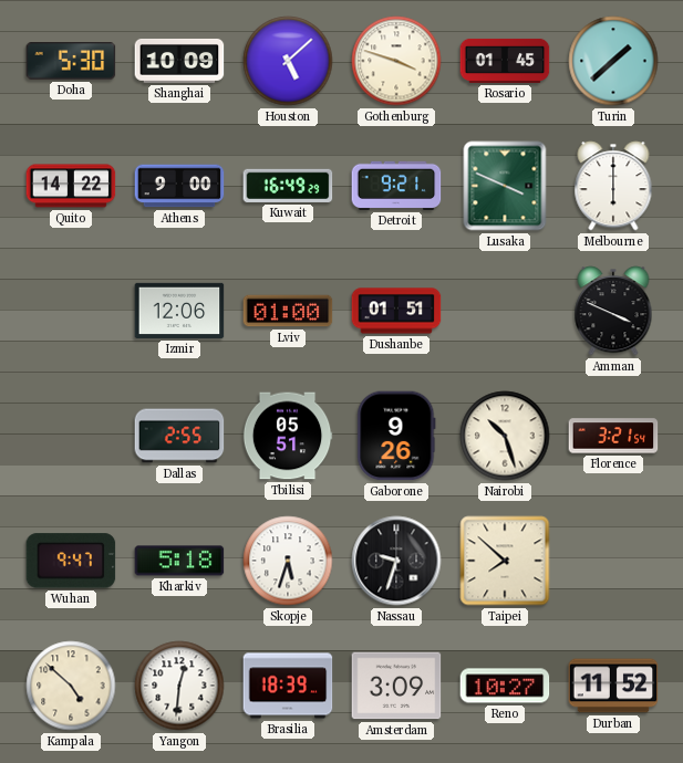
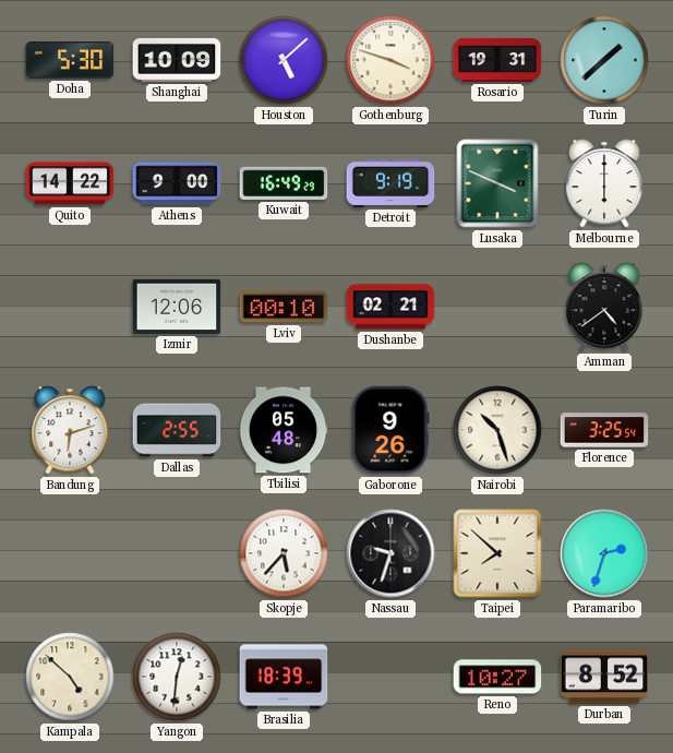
Rosario: 01:45 -> 19:31 (497, 60)
Detroit: 9:21 -> 9:19 (390, 183)
Lviv: 01:00 -> 00:10 (284, 307)
Dushanbe: 01:51 -> 02:21 (390, 307)
Amman: 3:49 -> 4:39 (604, 307)
Bandung: none -> 6:12 (70, 430)
Tbilisi: 05:51 -> 05:48 (284, 430)
Florence: 3:21 -> 3:25 (604, 430)
Wuhan: 9:47 -> none (71, 561)
Kharkiv: 5:18 -> none (179, 561)
Skopje: 5:33 -> 5:37 (284, 553)
Paramaribo: none -> 2:33 (604, 553)
Amsterdam: 3:09 -> none (396, 686)
Durban: 11:52 -> 8:52 (604, 677)
